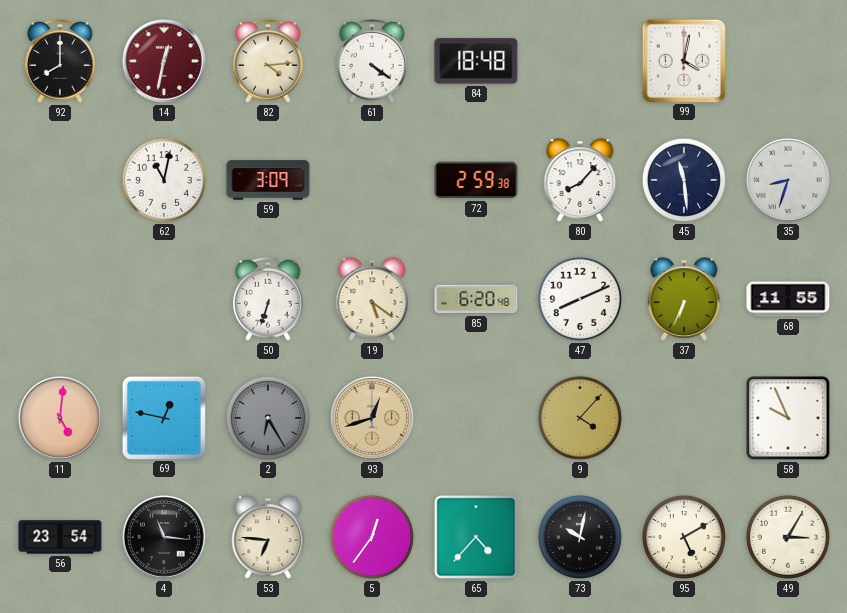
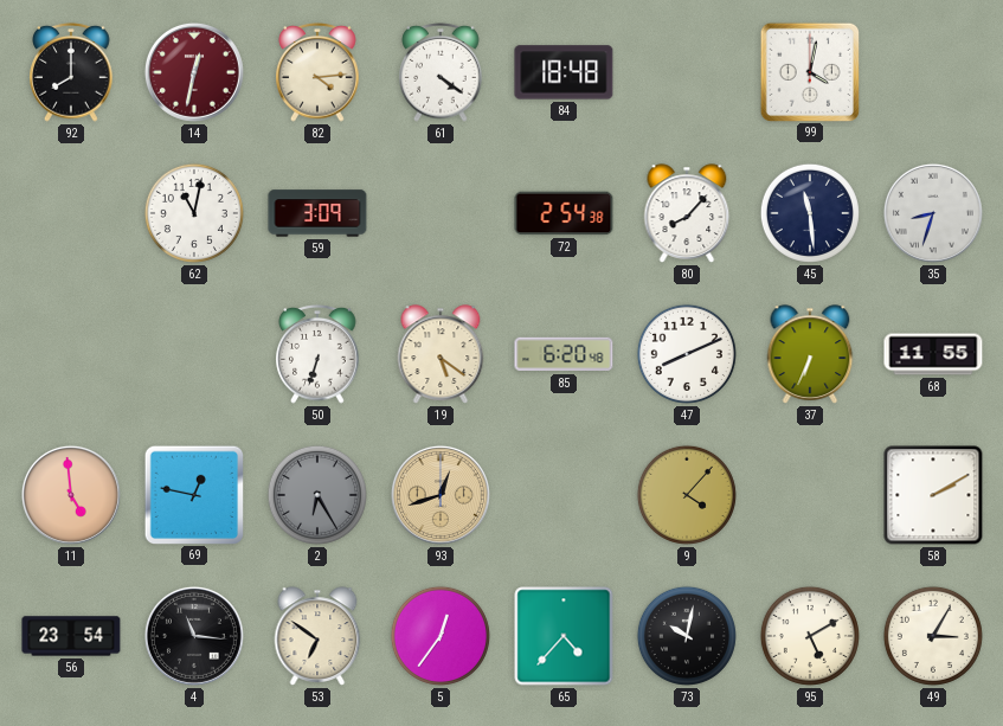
72: 2:59 -> 2:54 (564, 213)
11: 5:01 -> 4:59 (71, 495)
58: 9:56 -> 2:10 (933, 495)
53: 6:46 -> 6:51 (317, 636)
